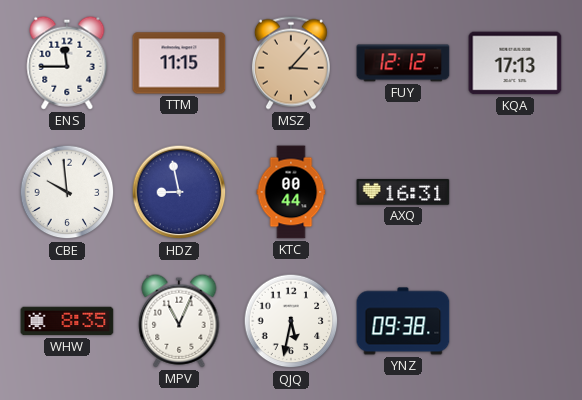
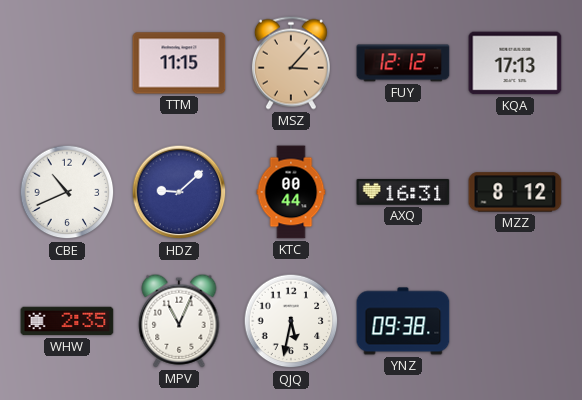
ENS: 11:45 -> none (67, 63)
CBE: 9:59 -> 10:41 (67, 192)
HDZ: 8:58 -> 9:08 (179, 192)
MZZ: none -> 8:12 (515, 192)
WHW: 8:35 -> 2:35 (67, 321)
